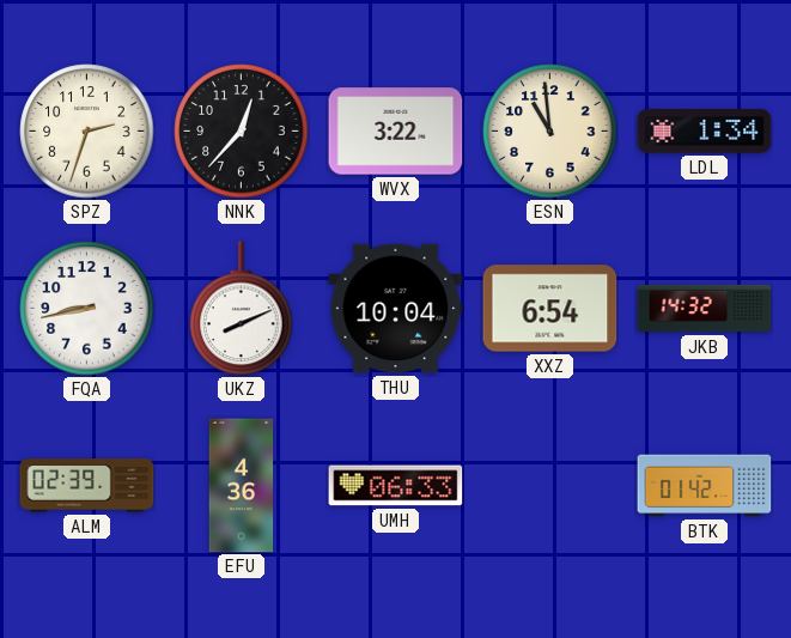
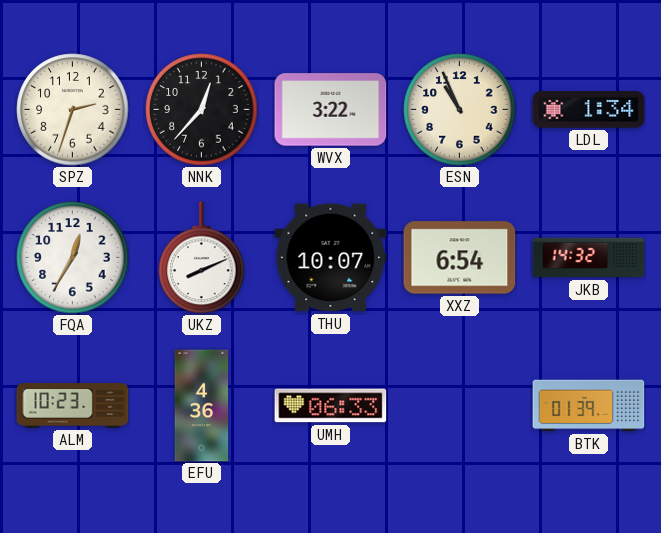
ESN: 10:59 -> 10:56 (460, 110)
FQA: 8:43 -> 12:35 (73, 258)
THU: 10:04 -> 10:07 (331, 258)
ALM: 02:39 -> 10:23 (73, 406)
BTK: 01:42 -> 01:39 (589, 406)
